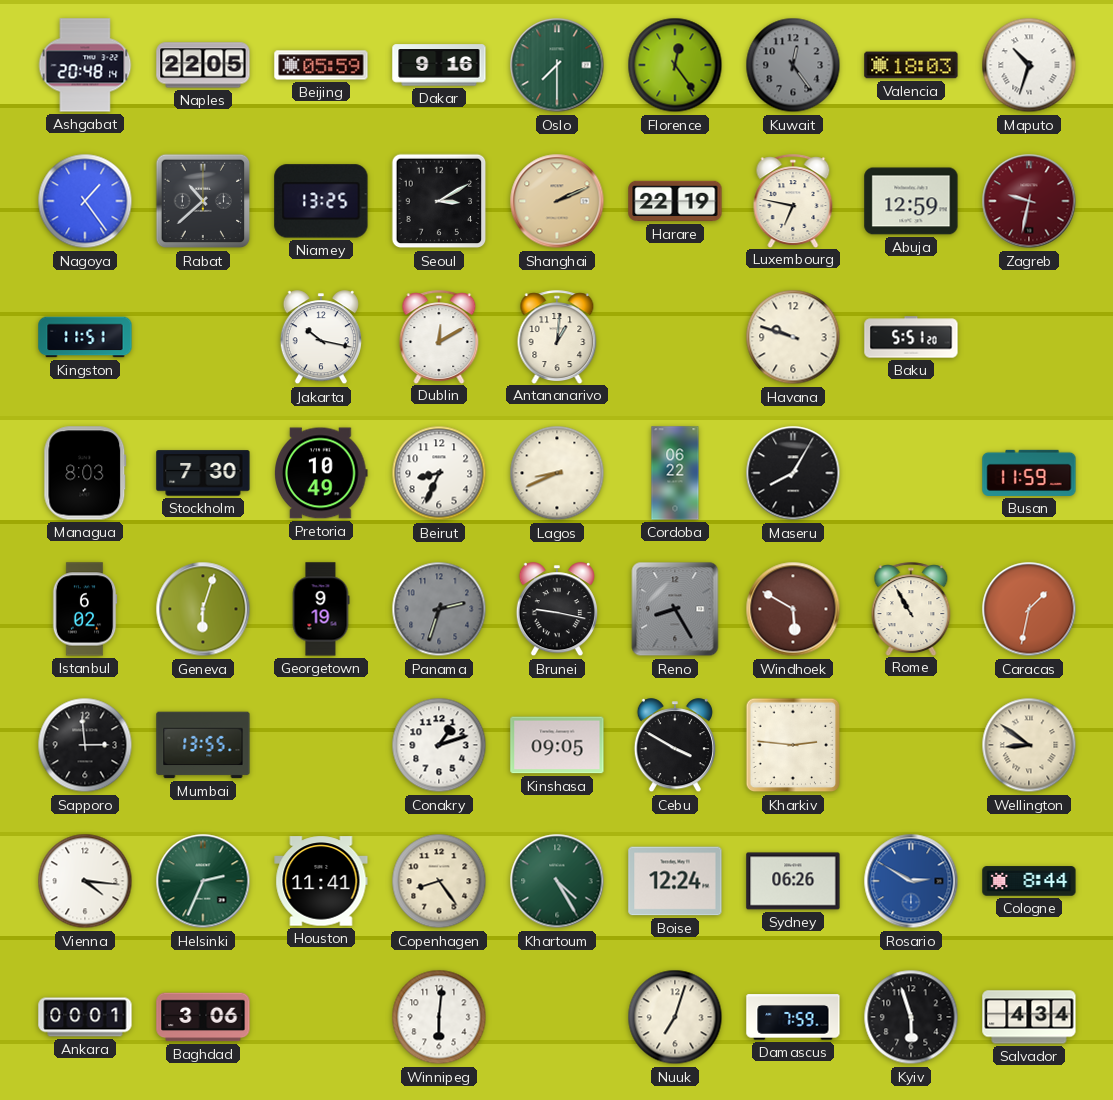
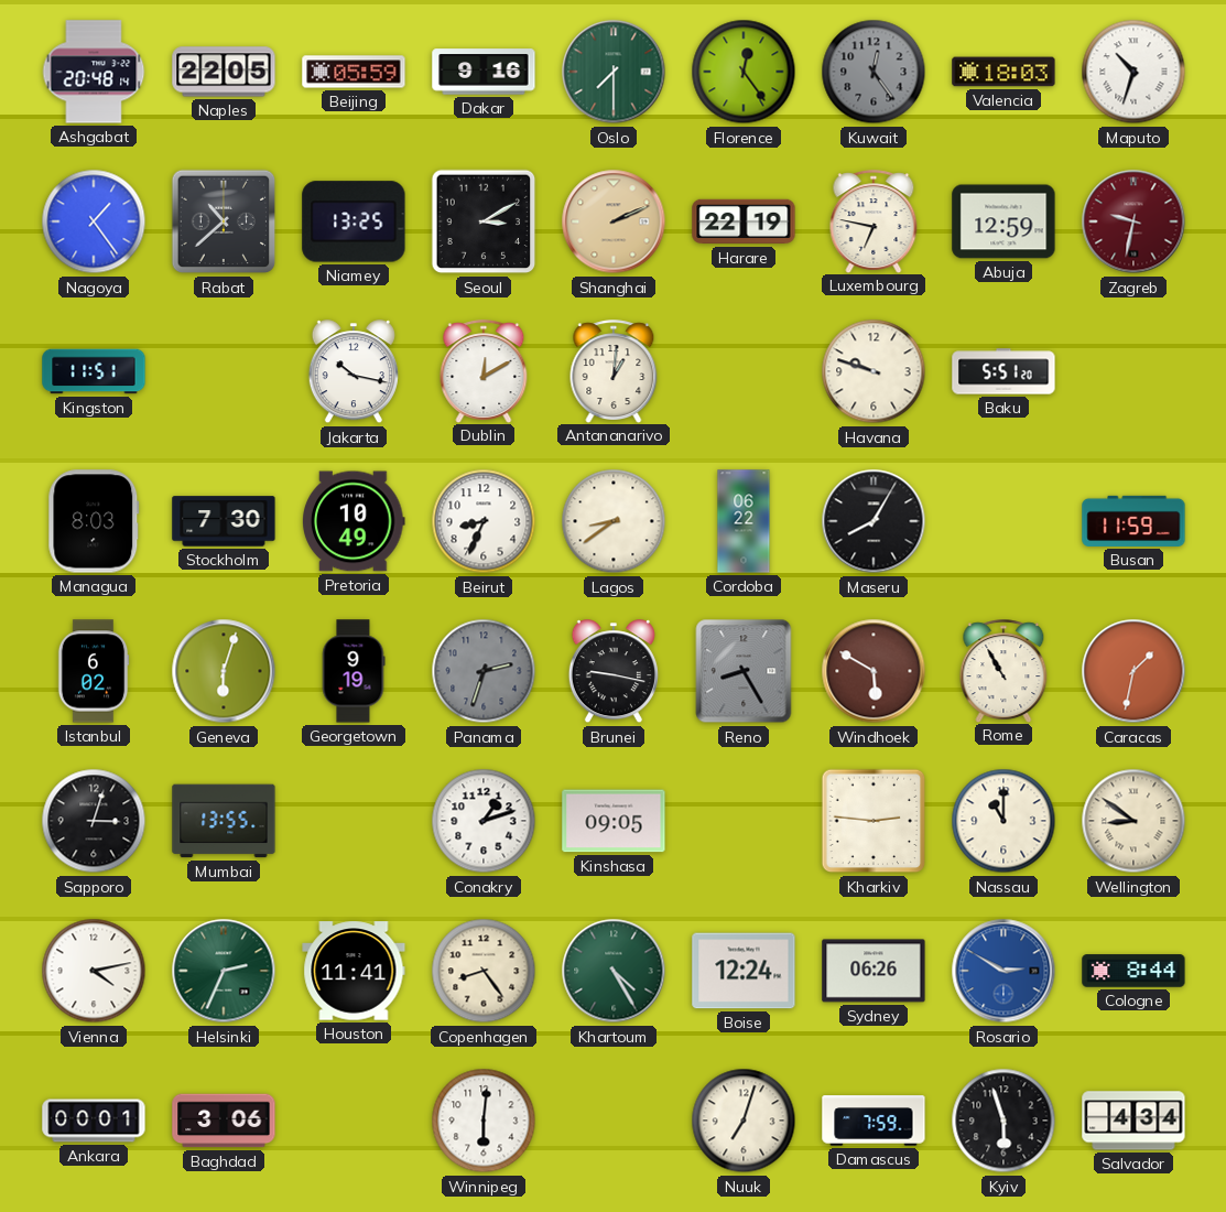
Lagos: 8:41 -> 8:39 (614, 521)
Sapporo: 2:59 -> 3:03 (94, 821)
Cebu: 3:50 -> none (675, 746)
Nassau: none -> 11:00 (1003, 821)
Vienna: 4:16 -> 4:13 (94, 971)
